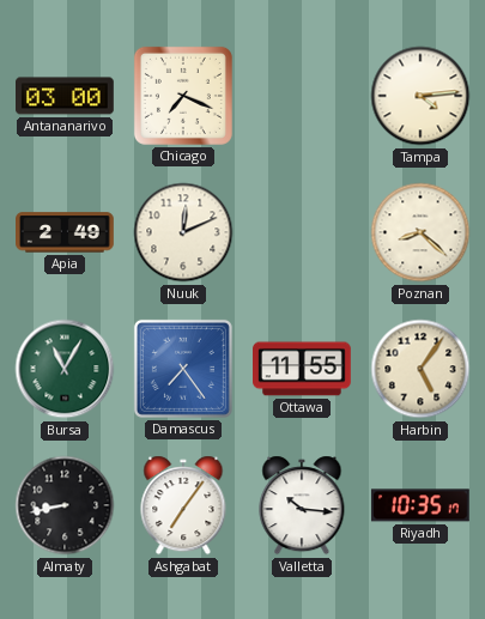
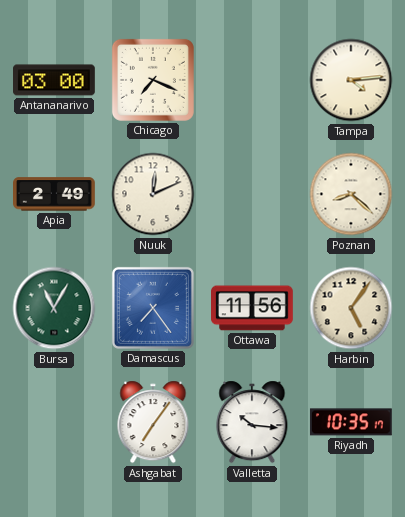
Ottawa: 11:55 -> 11:56 (252, 308)
Almaty: 8:43 -> none (65, 505)
